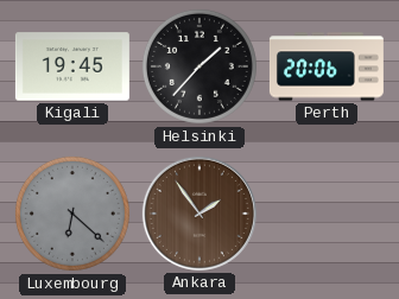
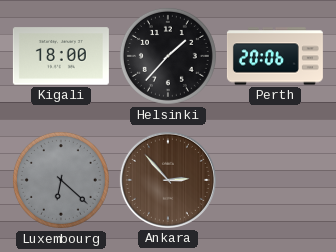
Kigali: 19:45 -> 18:00 (61, 56)
Ankara: 1:54 -> 2:53 (168, 180)
